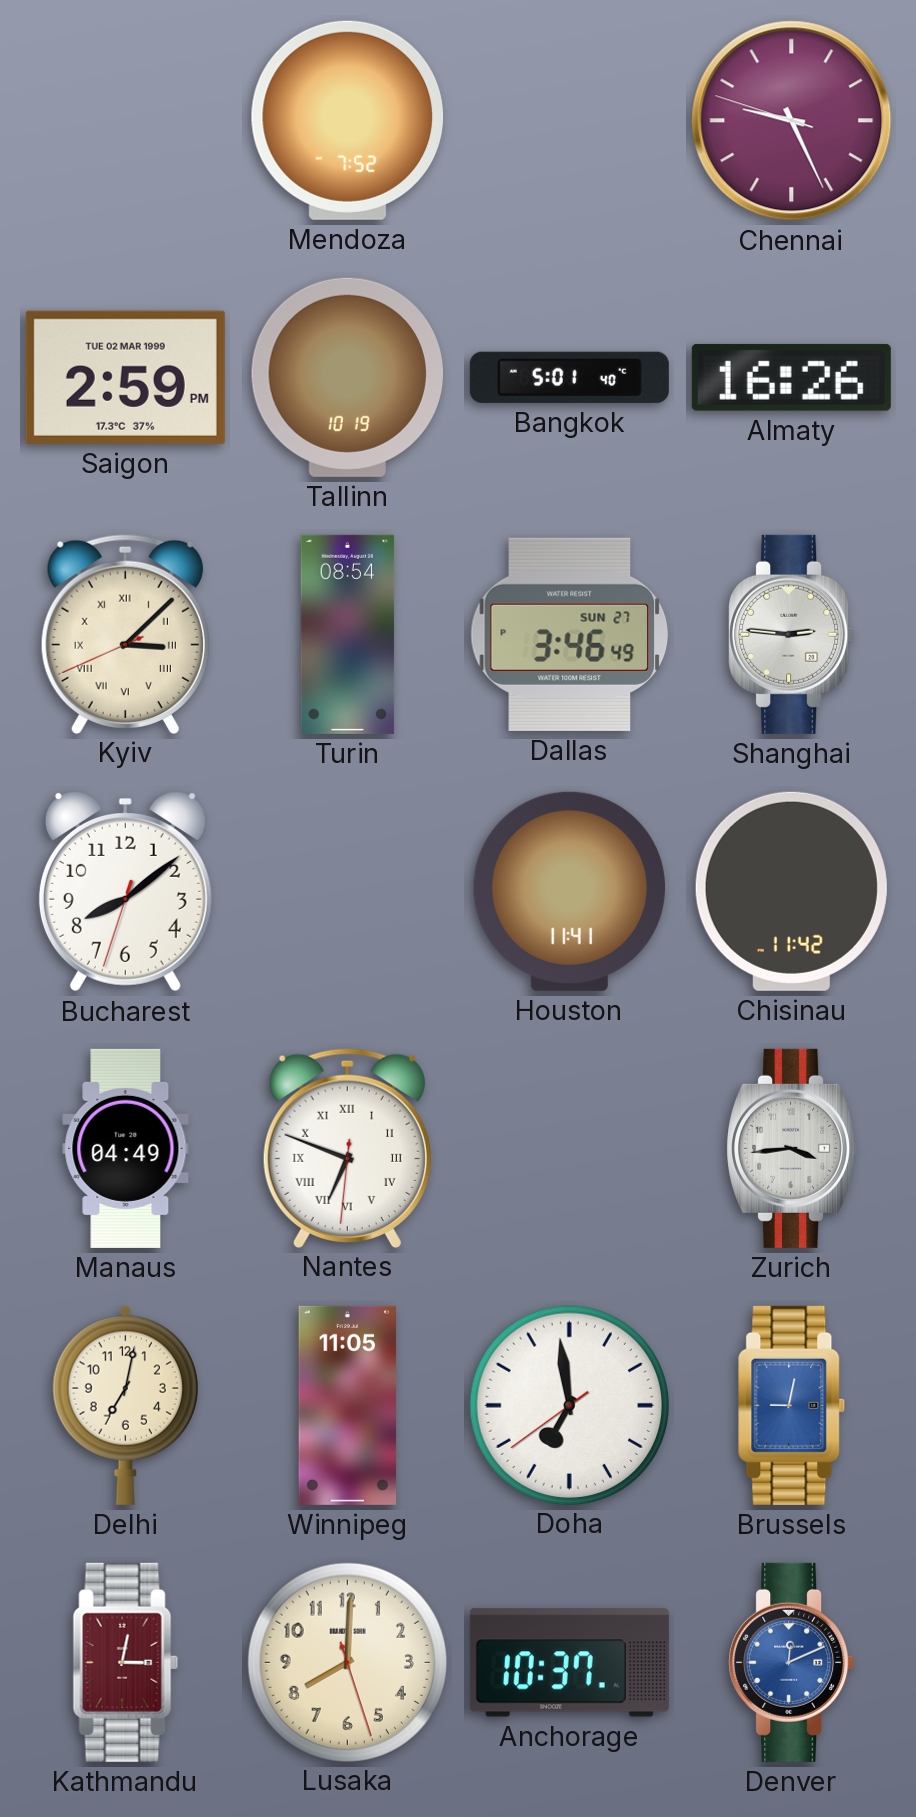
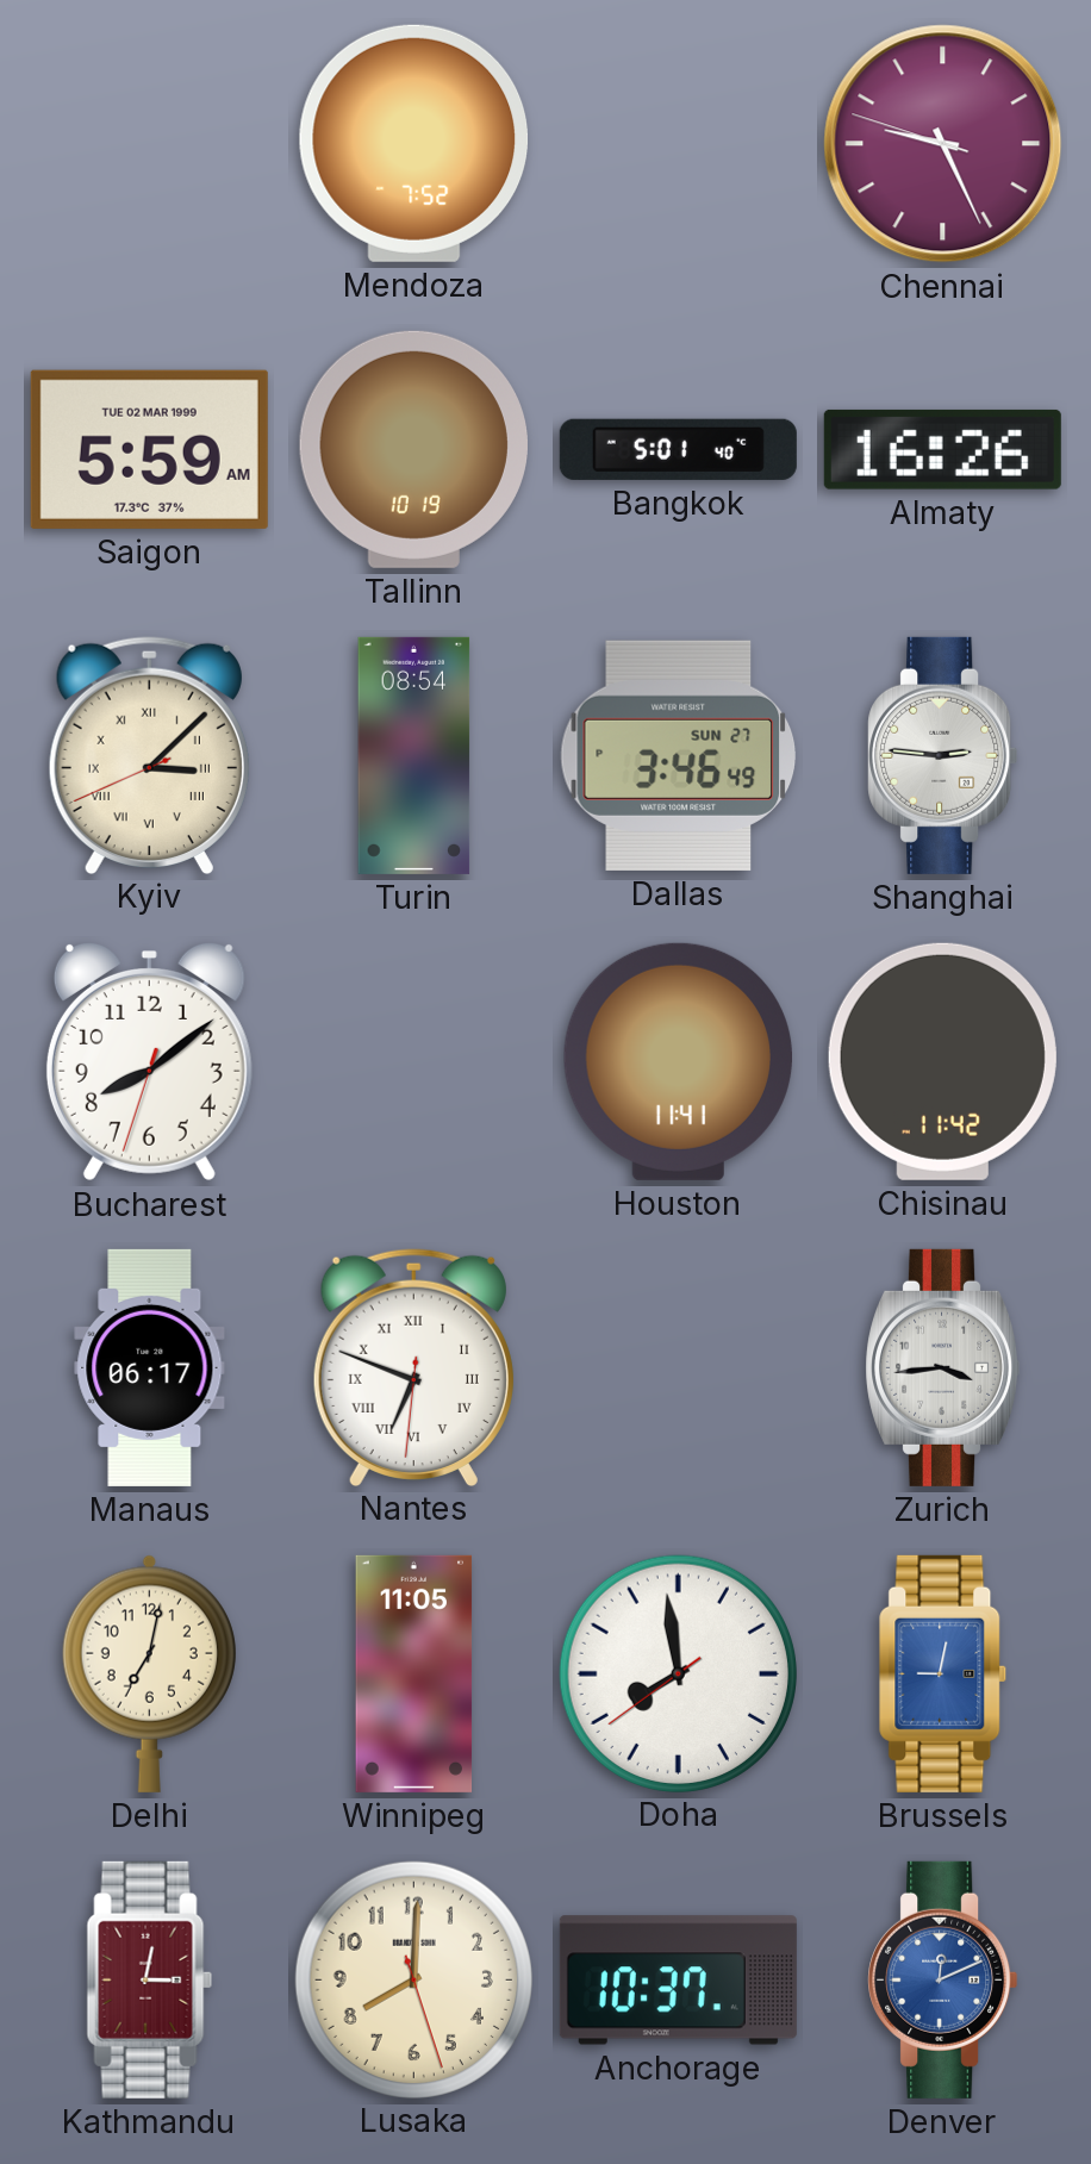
Saigon: 2:59 -> 5:59 (149, 449)
Manaus: 04:49 -> 06:17 (150, 1367)
Doha: 6:58 -> 7:58 (678, 1673)
